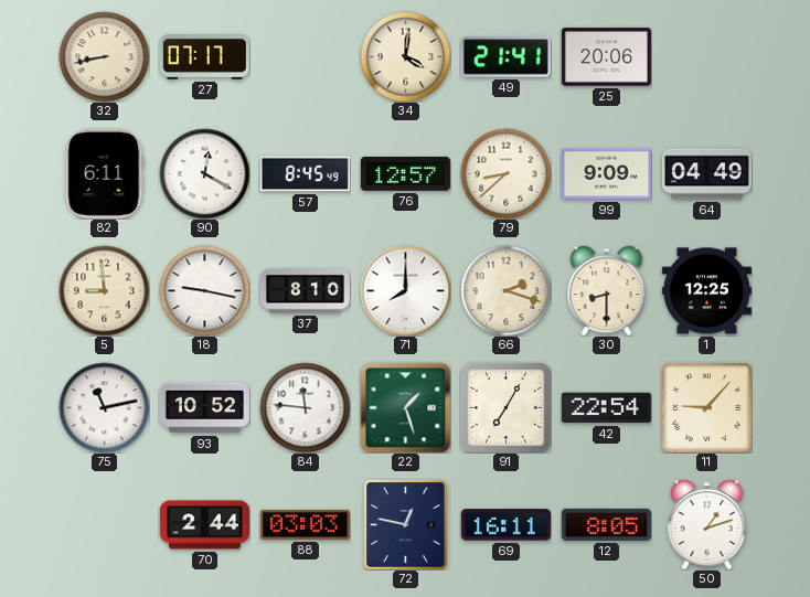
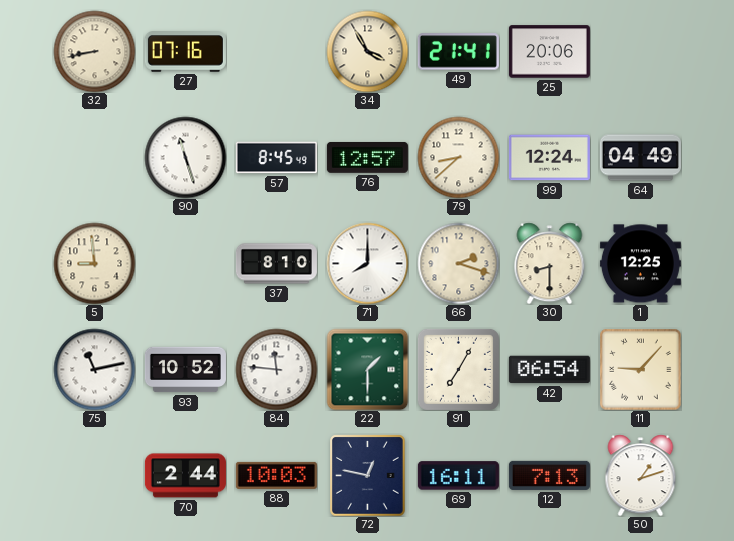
27: 07:17 -> 07:16 (185, 52)
34: 4:01 -> 3:55 (367, 51)
82: 6:11 -> none (105, 173)
90: 12:20 -> 11:27 (185, 157)
99: 9:09 -> 12:24 (549, 158)
18: 9:17 -> none (204, 290)
22: 1:27 -> 1:30 (367, 369)
42: 22:54 -> 06:54 (549, 370)
88: 03:03 -> 10:03 (276, 475)
12: 8:05 -> 7:13 (549, 475)
